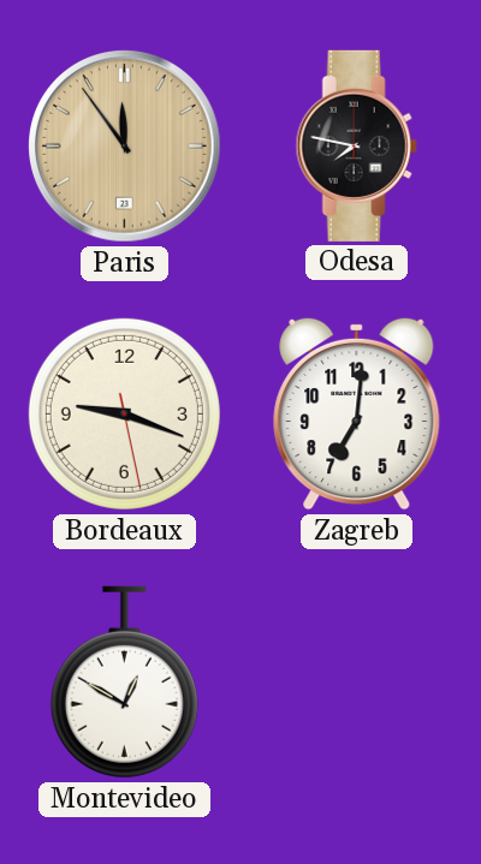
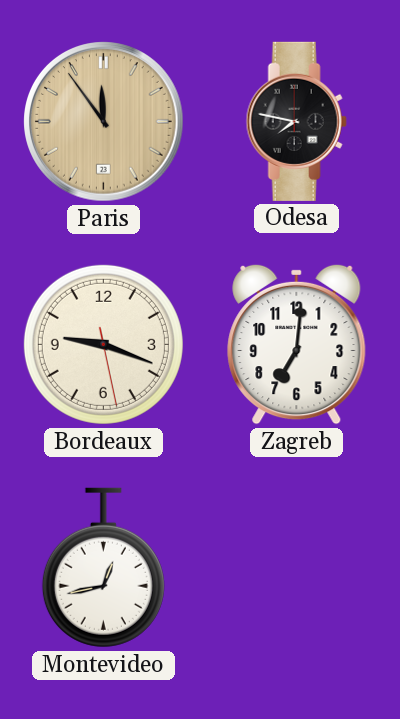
Montevideo: 12:50 -> 12:43 (103, 568)
